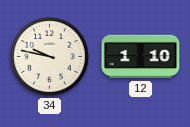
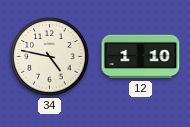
34: 9:47 -> 4:47 (50, 57)
